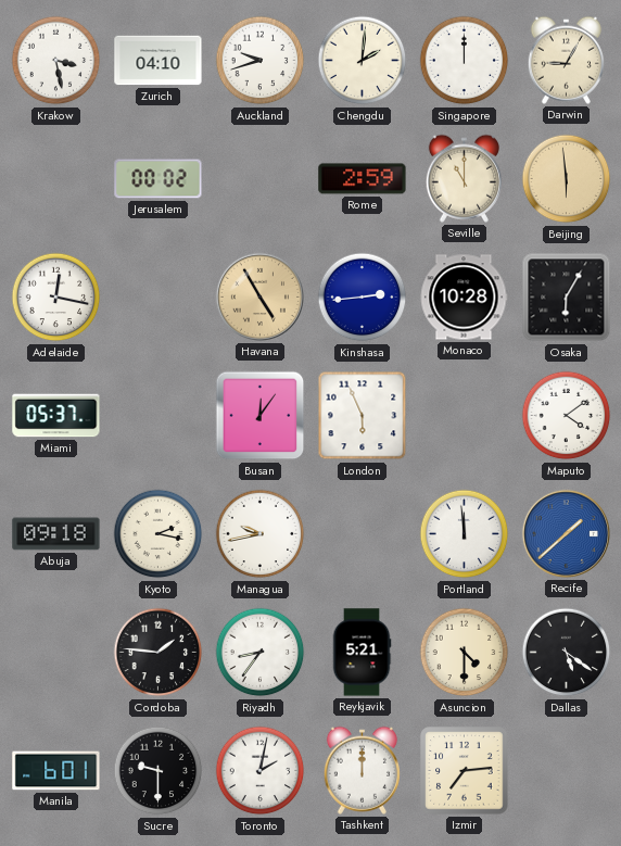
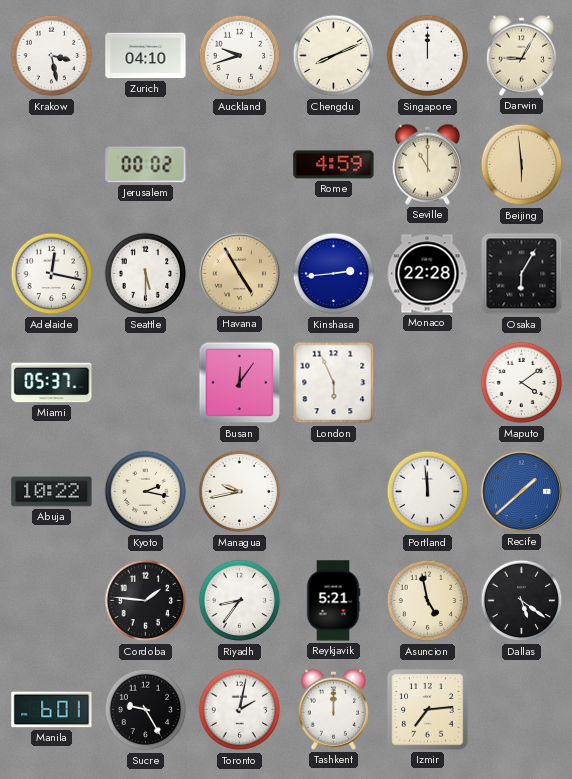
Chengdu: 2:01 -> 8:11 (334, 56)
Rome: 2:59 -> 4:59 (334, 165)
Seattle: none -> 5:30 (146, 274)
Monaco: 10:28 -> 22:28 (427, 274)
Abuja: 09:18 -> 10:22 (52, 492)
Asuncion: 4:30 -> 4:58 (428, 601)
Sucre: 9:30 -> 9:25 (146, 710)
